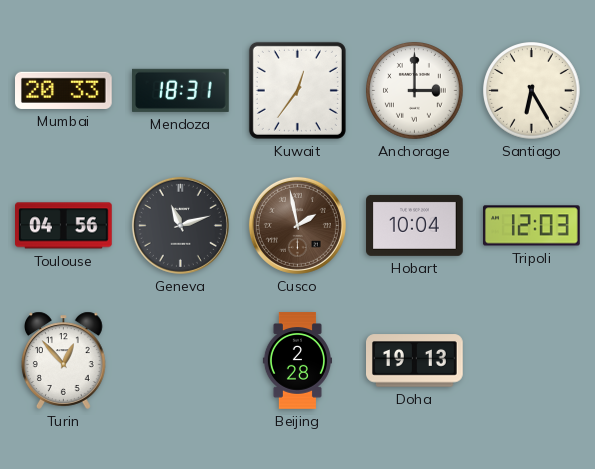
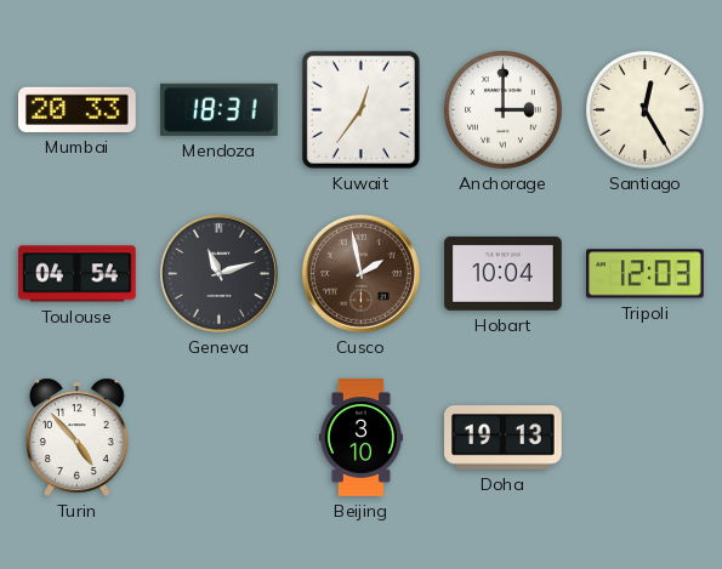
Santiago: 6:25 -> 12:25 (646, 110)
Toulouse: 04:56 -> 04:54 (78, 274)
Turin: 12:53 -> 4:53 (76, 437)
Beijing: 2:28 -> 3:10 (360, 438)
